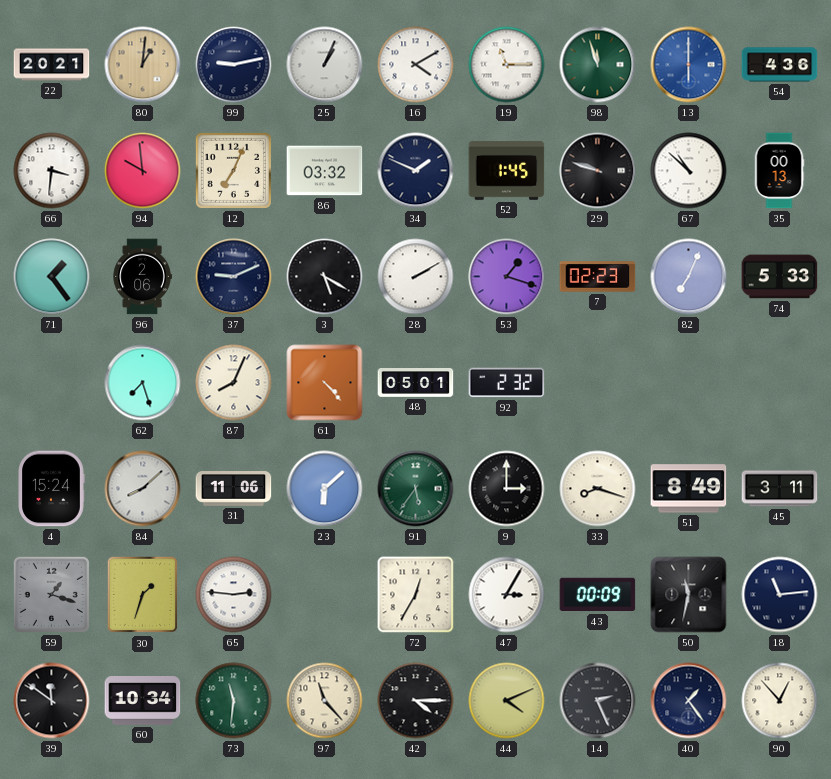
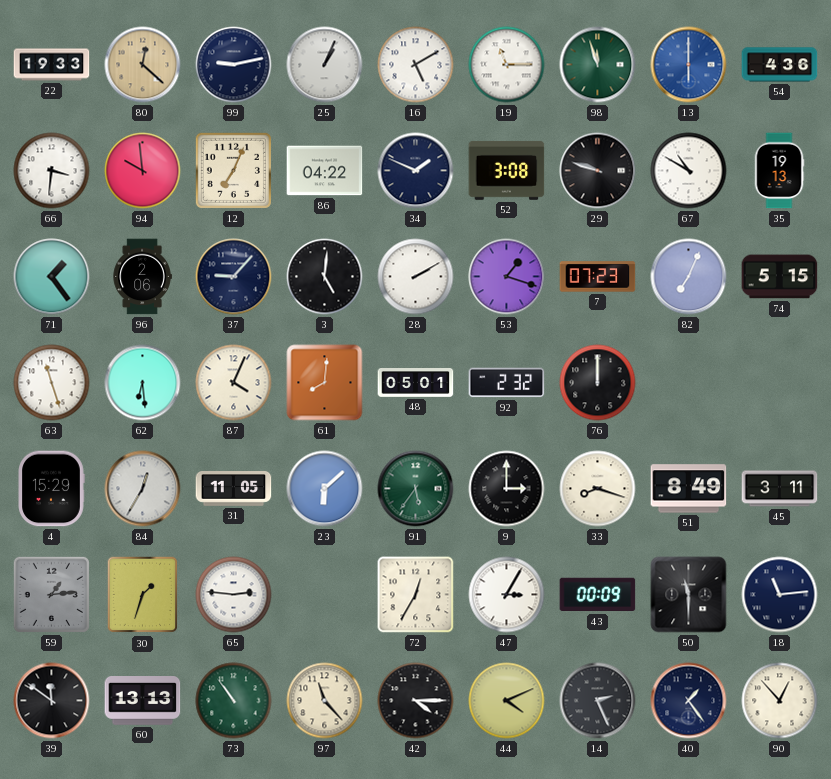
22: 20:21 -> 19:33 (52, 65)
80: 1:01 -> 12:22 (143, 65)
16: 4:10 -> 5:10 (416, 65)
86: 03:32 -> 04:22 (325, 171)
52: 1:45 -> 3:08 (507, 170)
67: 10:52 -> 10:50 (689, 171)
35: 00:13 -> 19:13 (779, 171)
37: 9:11 -> 9:07 (234, 277)
3: 5:20 -> 5:01 (325, 277)
7: 02:23 -> 07:23 (598, 277)
74: 5:33 -> 5:15 (780, 277)
63: none -> 11:27 (52, 383)
62: 7:27 -> 6:29 (143, 383)
87: 8:04 -> 4:04 (234, 383)
61: 4:23 -> 8:01 (325, 383)
76: none -> 12:00 (598, 383)
4: 15:24 -> 15:29 (51, 489)
84: 8:08 -> 12:35 (143, 489)
31: 11:06 -> 11:05 (234, 489)
59: 1:18 -> 1:14 (51, 594)
50: 11:32 -> 11:30 (689, 595)
60: 10:34 -> 13:13 (143, 701)
73: 11:31 -> 10:54 (234, 701)
